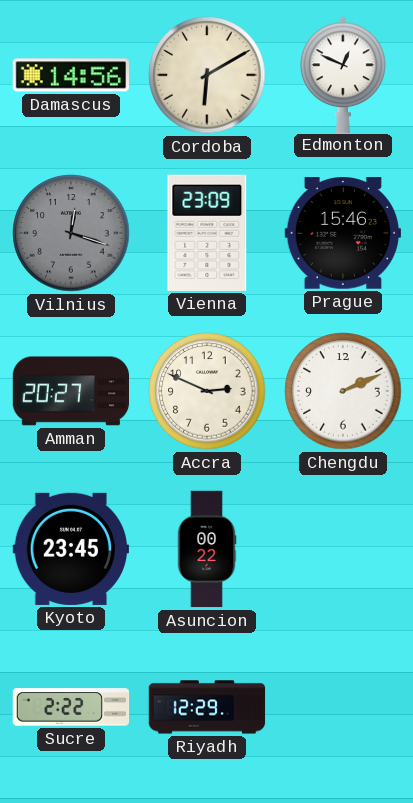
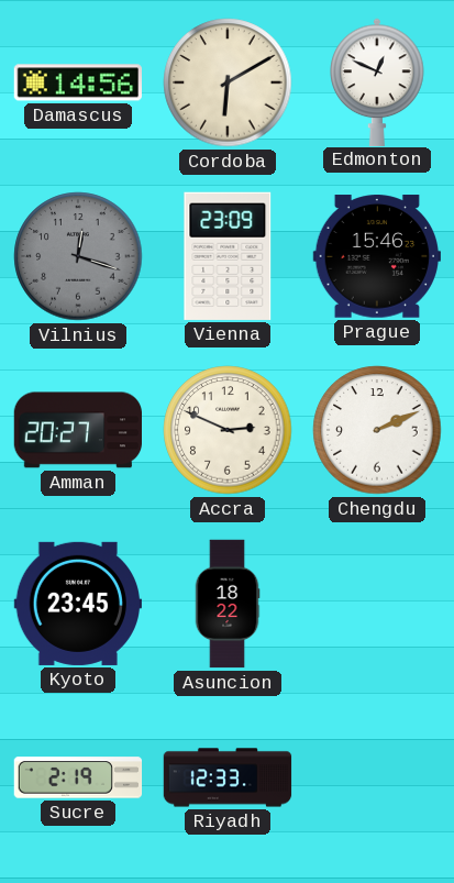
Asuncion: 00:22 -> 18:22 (228, 604)
Sucre: 2:22 -> 2:19 (78, 777)
Riyadh: 12:29 -> 12:33 (228, 777)
